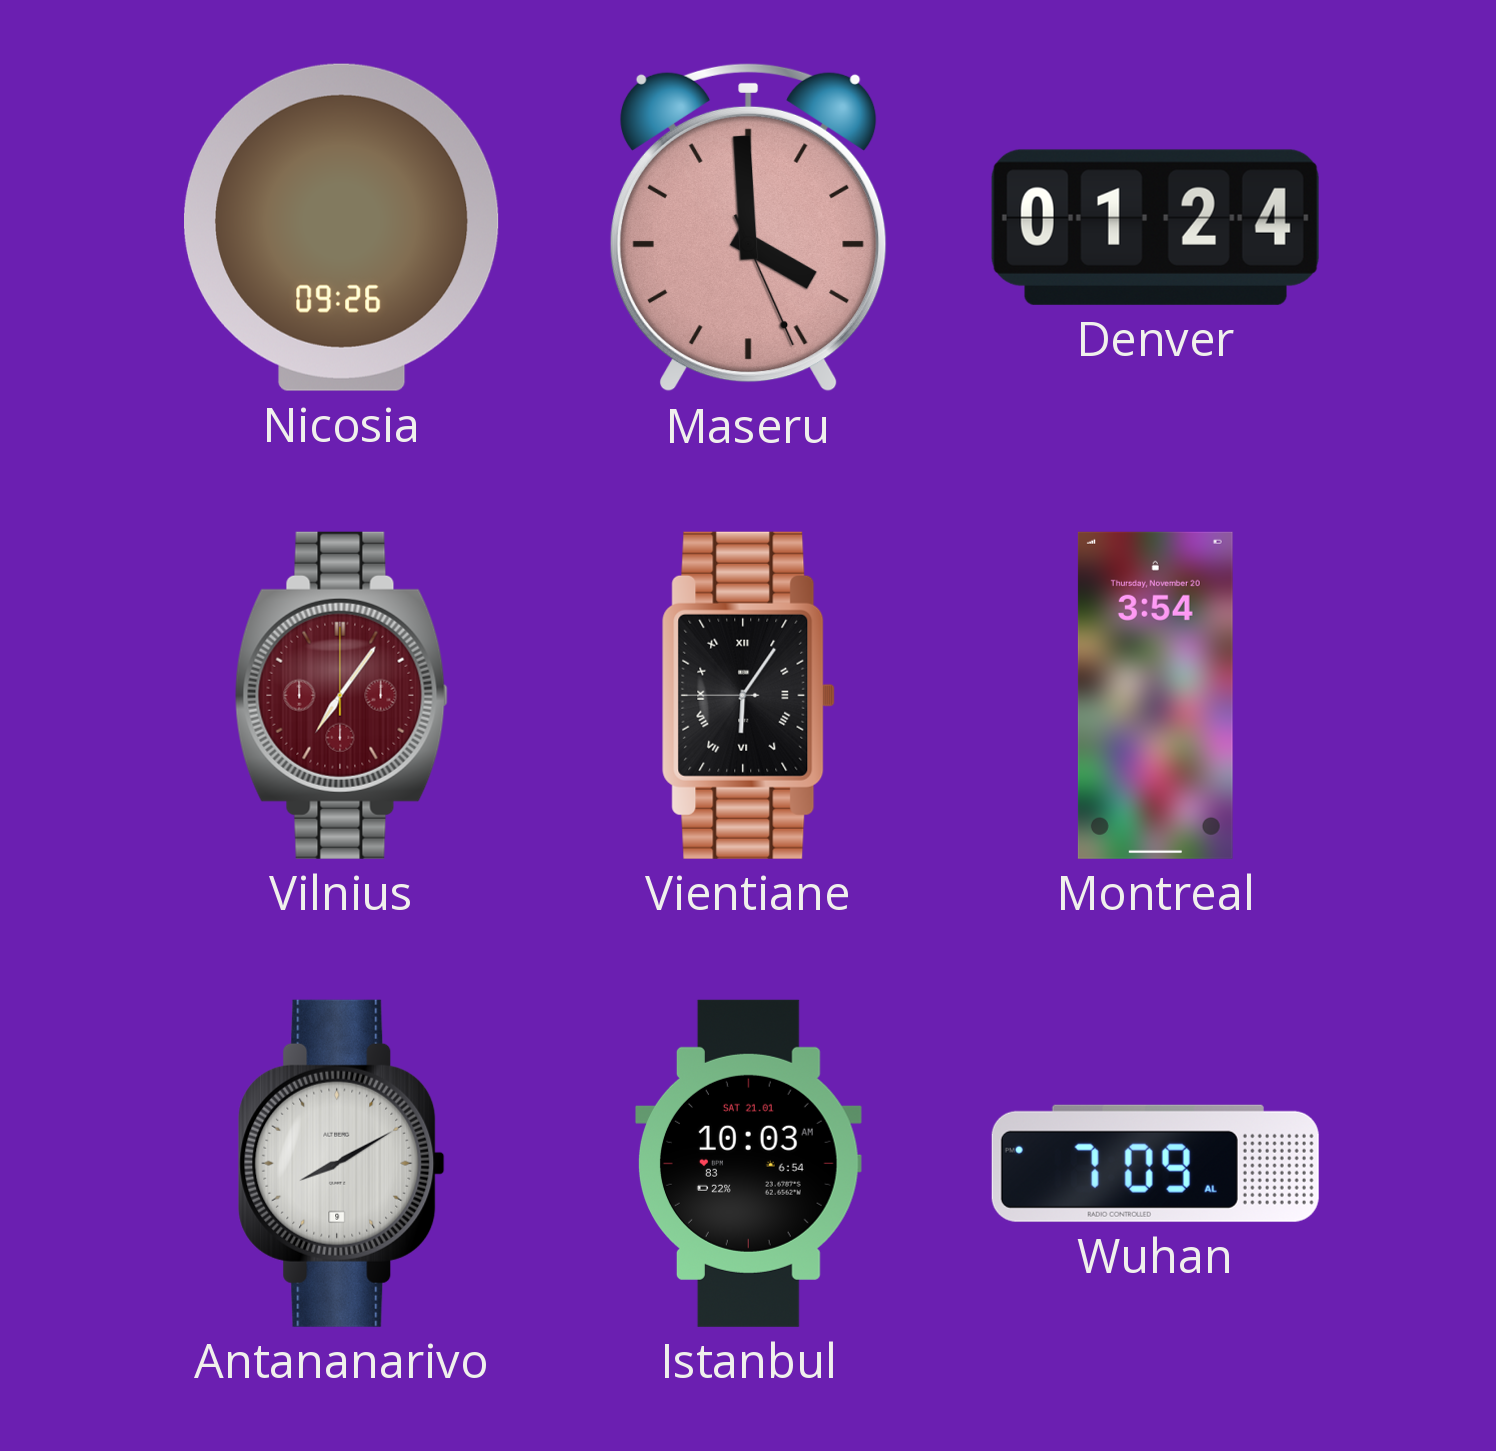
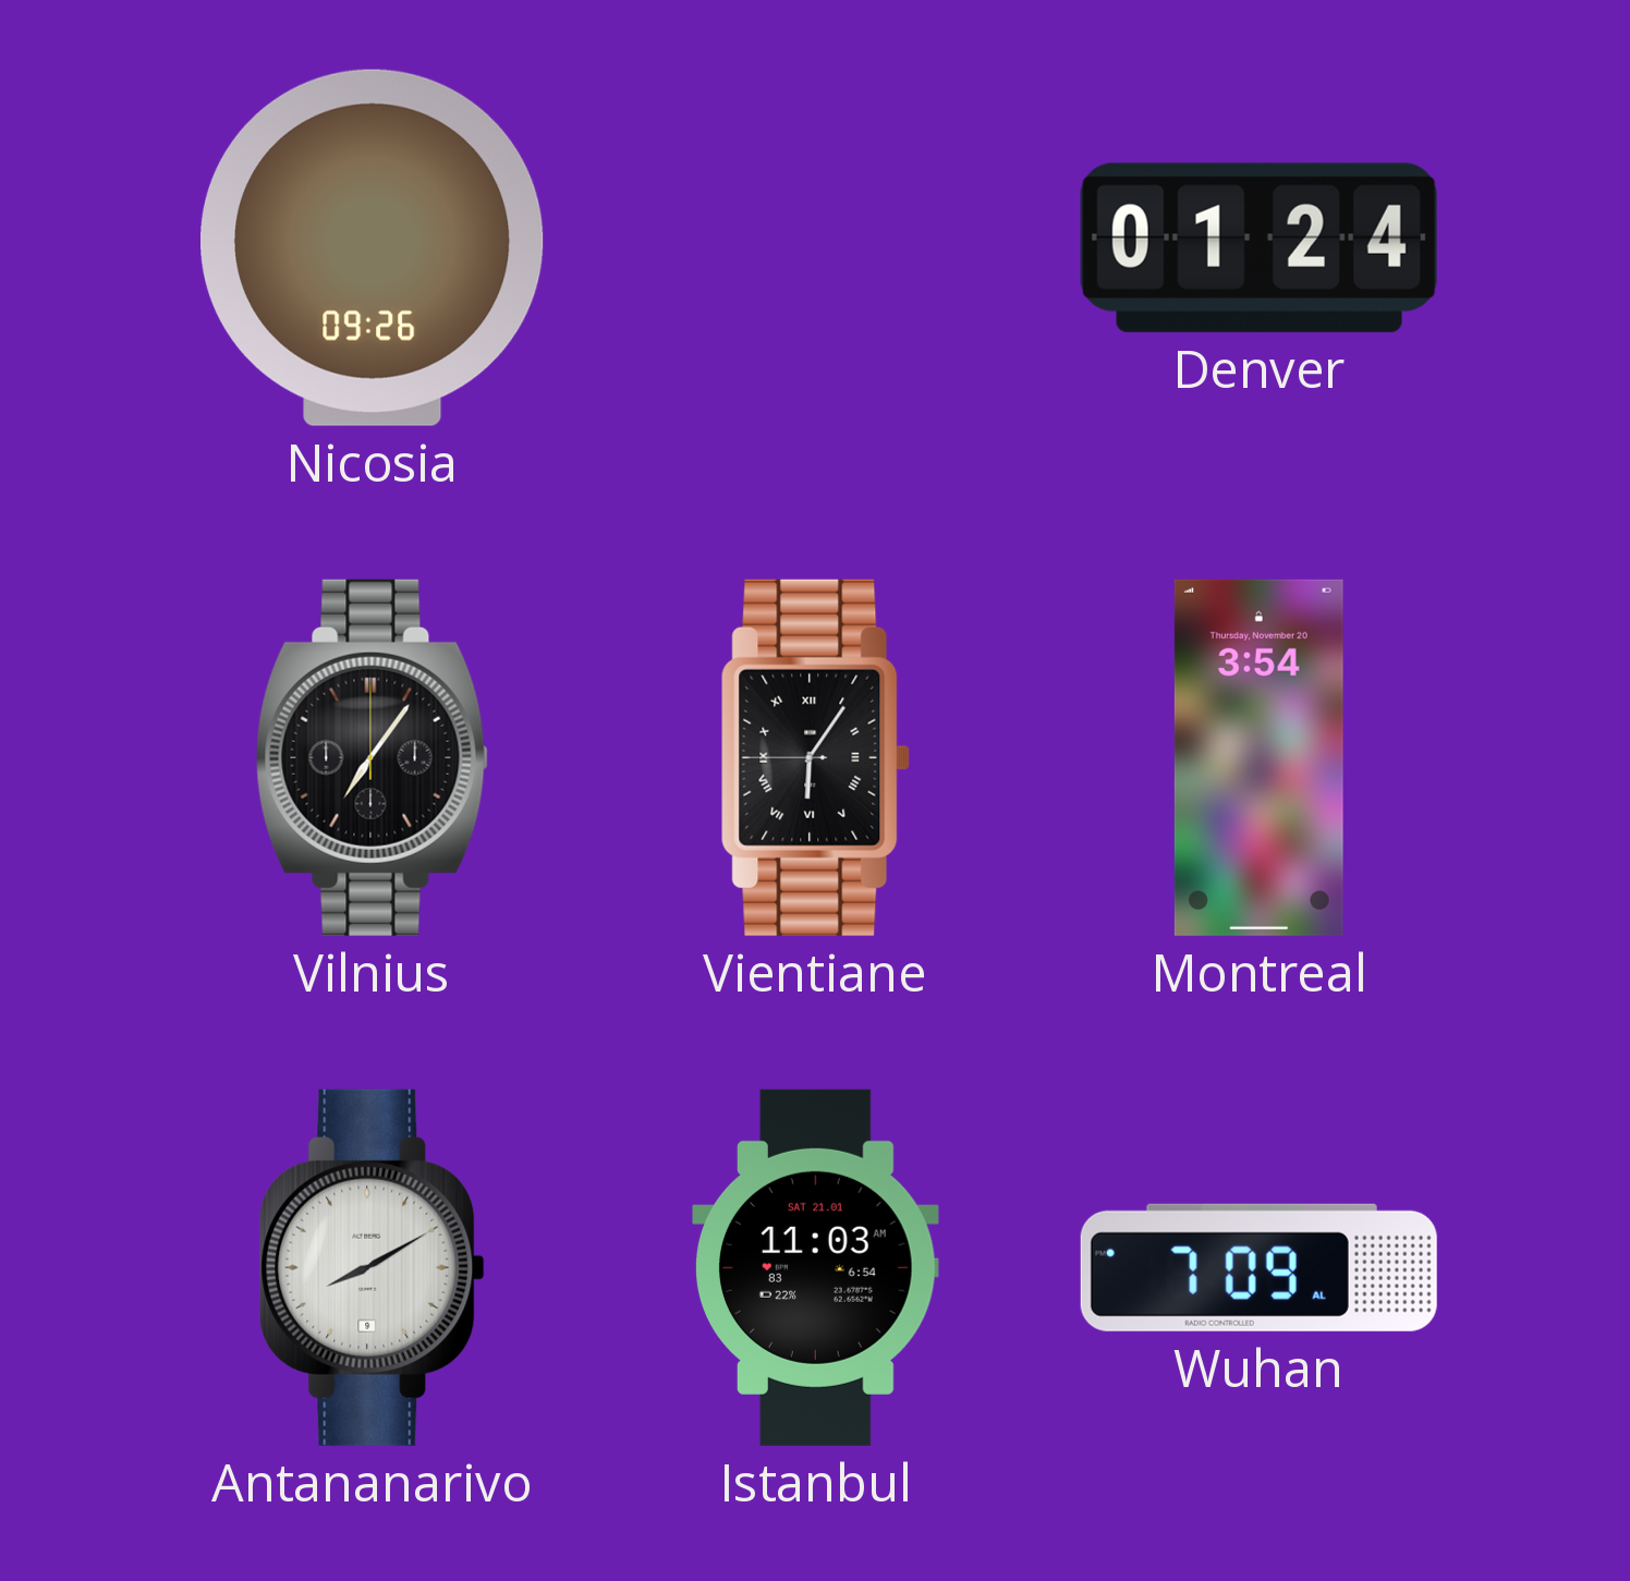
Maseru: 3:59 -> none (748, 227)
Vilnius dial: burgundy -> black (372, 757)
Istanbul: 10:03 -> 11:03 (816, 1267)
